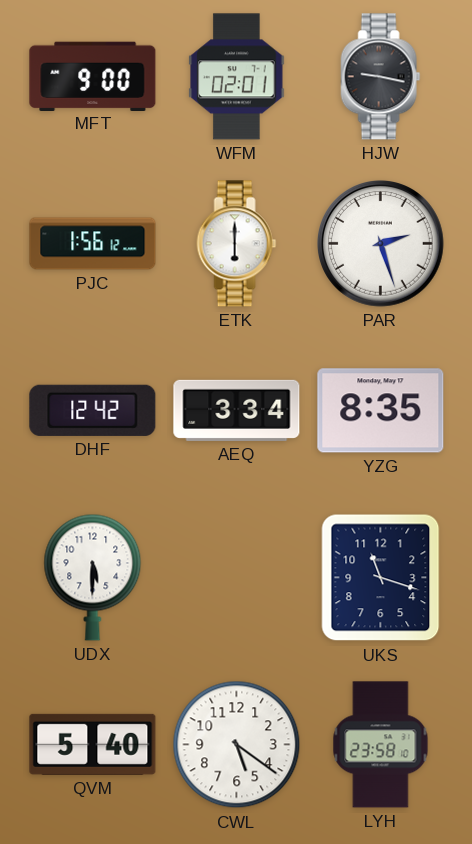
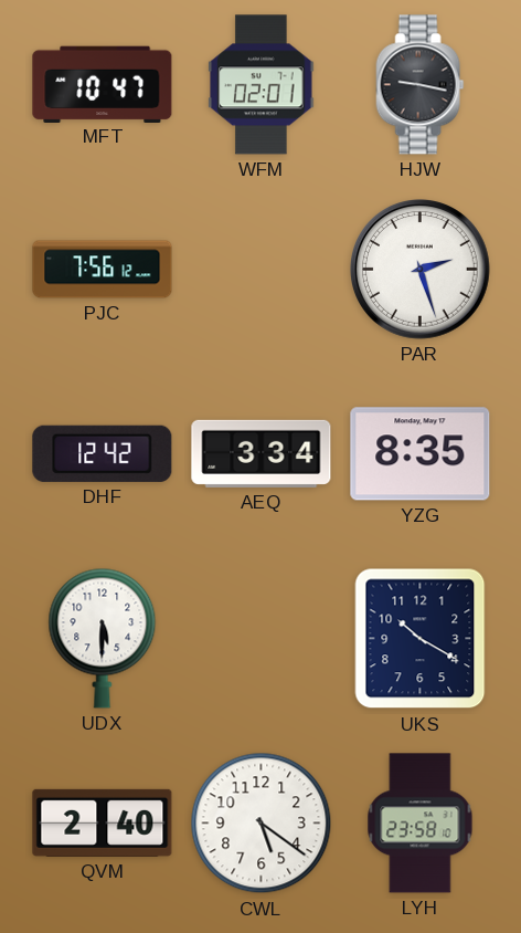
MFT: 9:00 -> 10:47 (103, 84)
PJC: 1:56 -> 7:56 (103, 270)
ETK: 6:00 -> none (237, 244)
UKS: 11:18 -> 10:20 (421, 639)
QVM: 5:40 -> 2:40 (103, 822)
